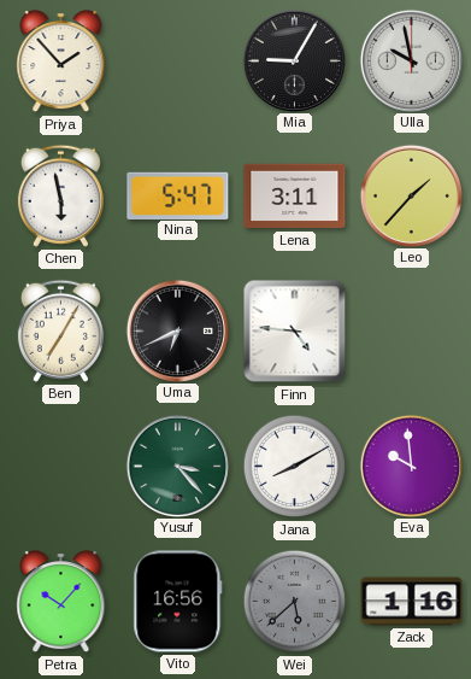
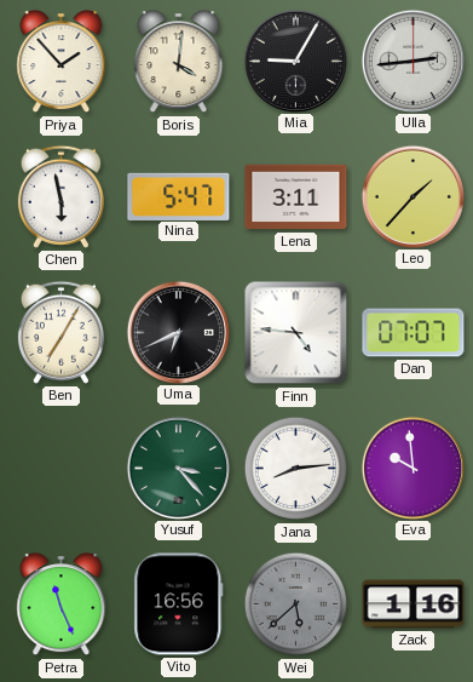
Boris: none -> 4:01 (179, 62)
Ulla: 9:58 -> 2:44 (413, 61)
Dan: none -> 07:07 (414, 333)
Jana: 8:10 -> 8:14 (296, 469)
Petra: 10:07 -> 11:26 (62, 604)
